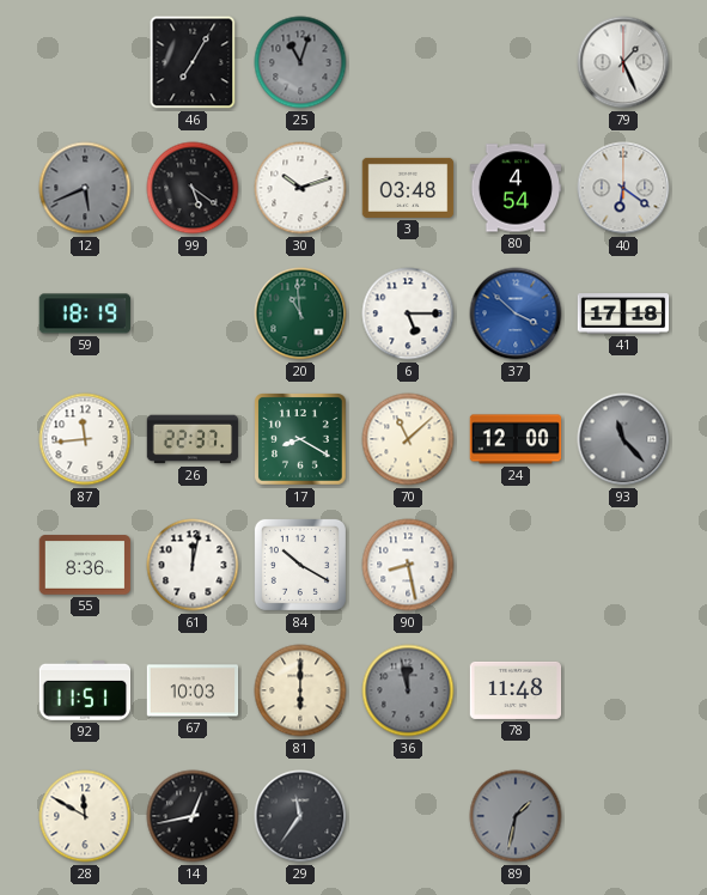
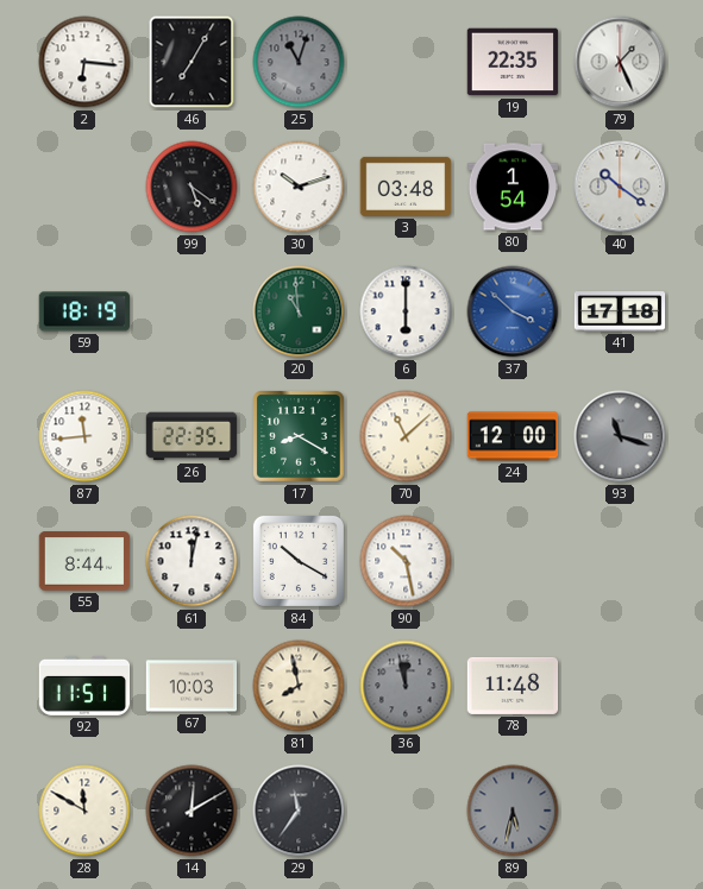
2: none -> 6:16 (84, 62)
19: none -> 22:35 (513, 62)
12: 5:41 -> none (85, 188)
80: 4:54 -> 1:54 (513, 187)
40: 6:21 -> 10:21 (620, 187)
6: 5:15 -> 6:00 (406, 311)
26: 22:37 -> 22:35 (192, 436)
93: 11:23 -> 11:18 (620, 436)
55: 8:36 -> 8:44 (84, 561)
90: 8:28 -> 10:28 (406, 561)
81: 6:00 -> 7:58 (299, 686)
14: 12:43 -> 12:10 (192, 811)
89: 1:32 -> 5:32 (513, 811)
